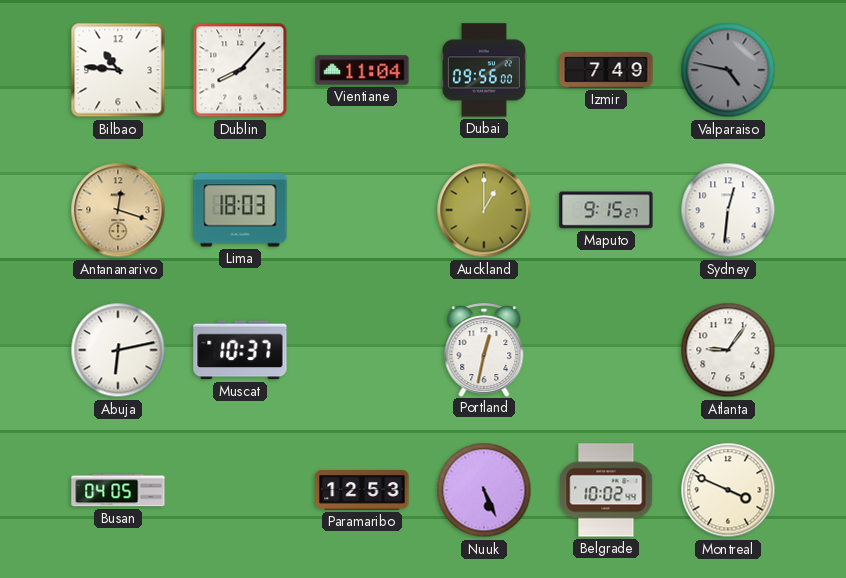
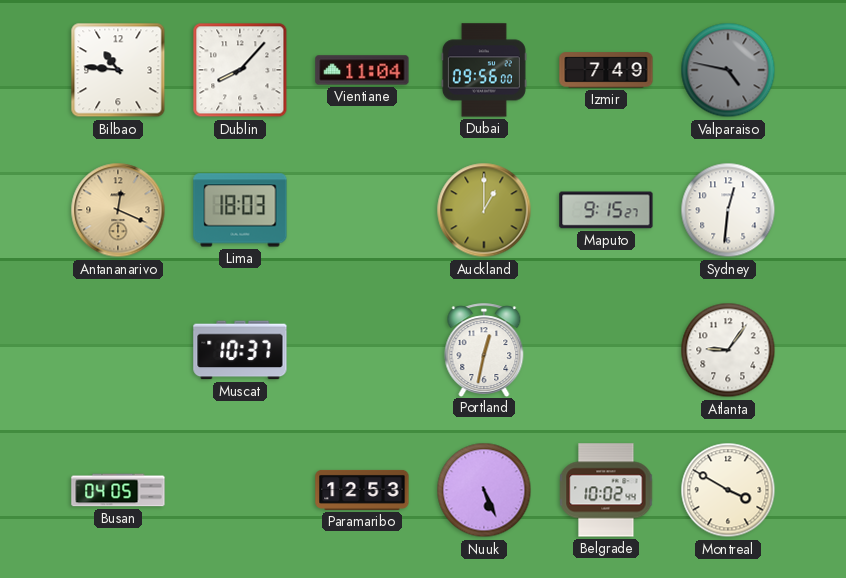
Antananarivo: 12:18 -> 12:19 (118, 210)
Abuja: 6:13 -> none (118, 350)
Montreal: 3:49 -> 3:50 (728, 490)
